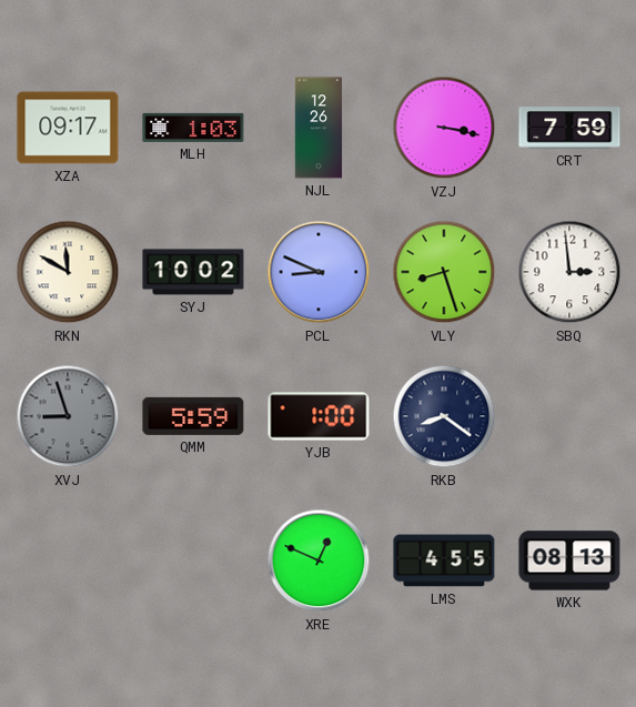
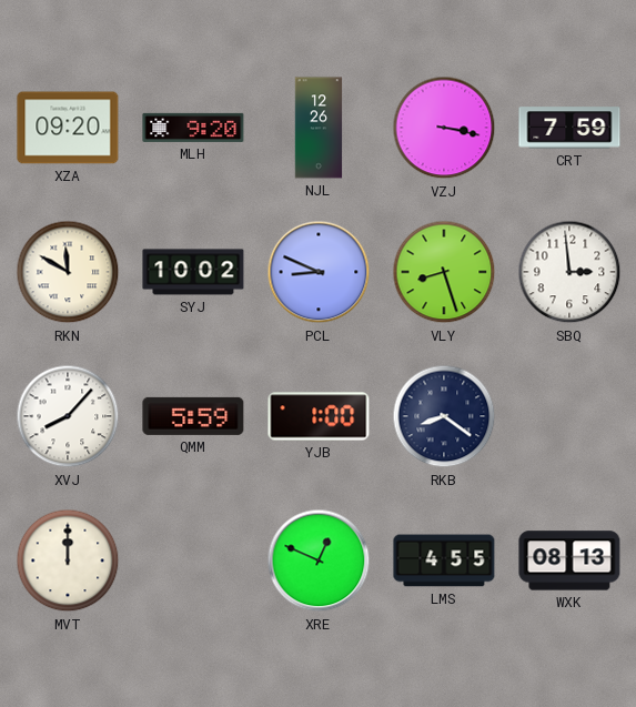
XZA: 09:17 -> 09:20 (68, 128)
MLH: 1:03 -> 9:20 (193, 128)
XVJ: 8:57 -> 8:07 (68, 416)
XVJ dial: grey -> white (68, 416)
MVT: none -> 12:00 (68, 560)
